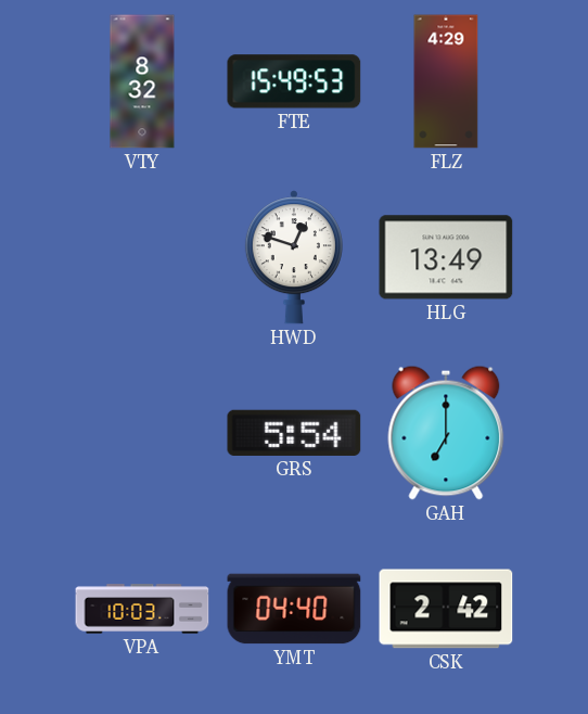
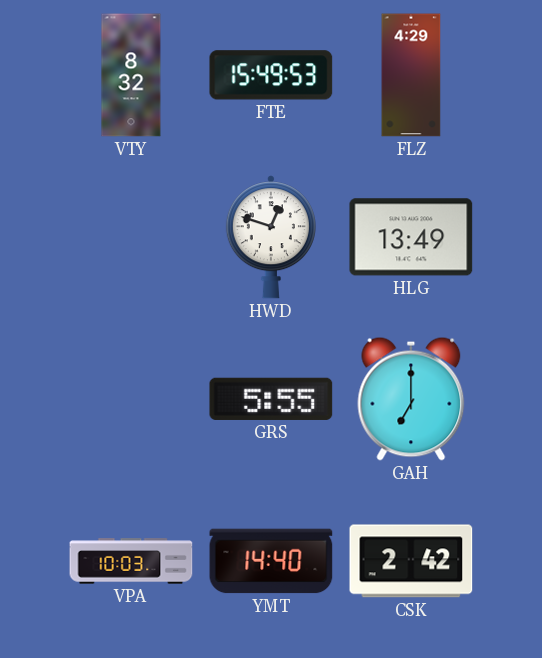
GRS: 5:54 -> 5:55 (271, 399)
YMT: 04:40 -> 14:40 (271, 561)
